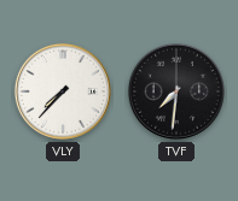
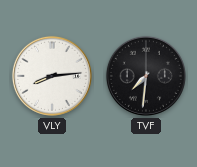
VLY: 7:37 -> 8:14 (52, 76)
